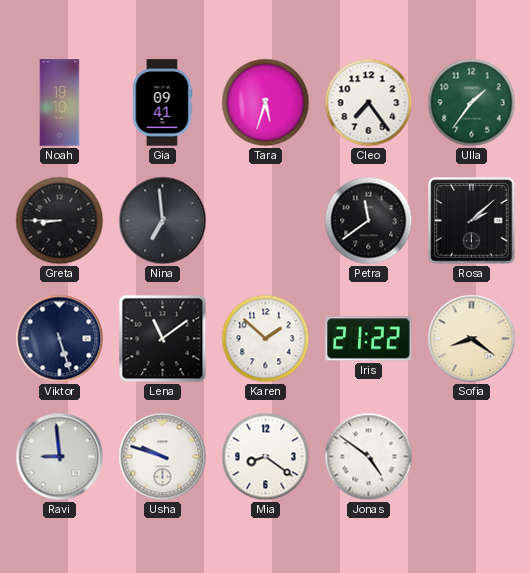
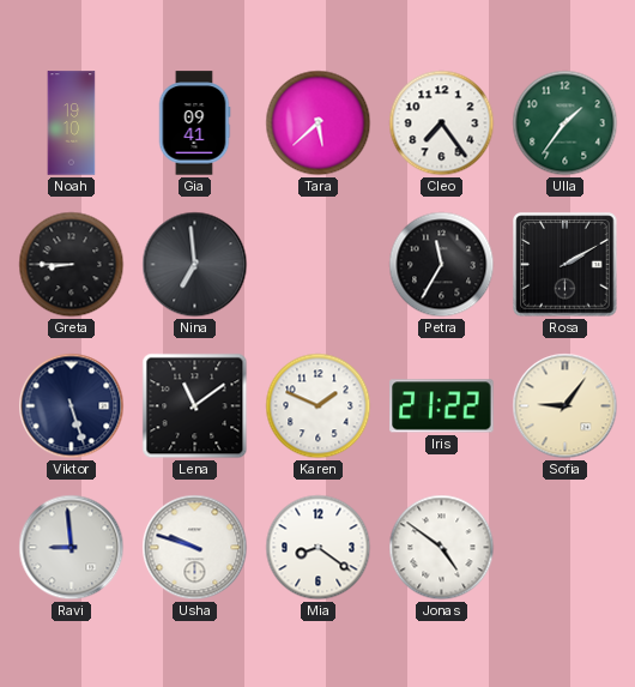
Tara: 5:33 -> 5:38 (319, 123)
Petra: 11:39 -> 11:35 (442, 265)
Rosa: 2:08 -> 2:10 (566, 265)
Karen: 1:52 -> 1:49 (319, 406)
Sofia: 8:21 -> 9:06 (566, 406)
